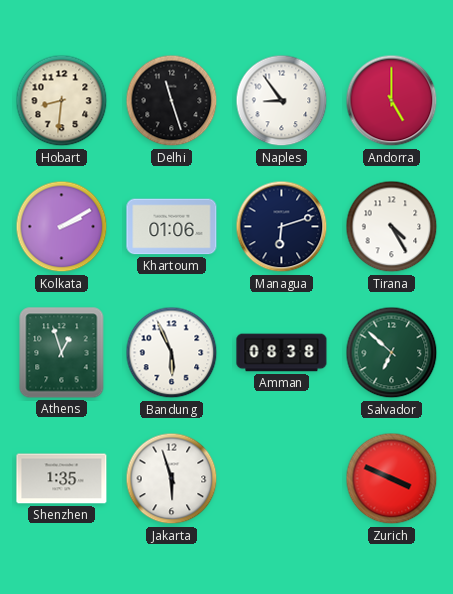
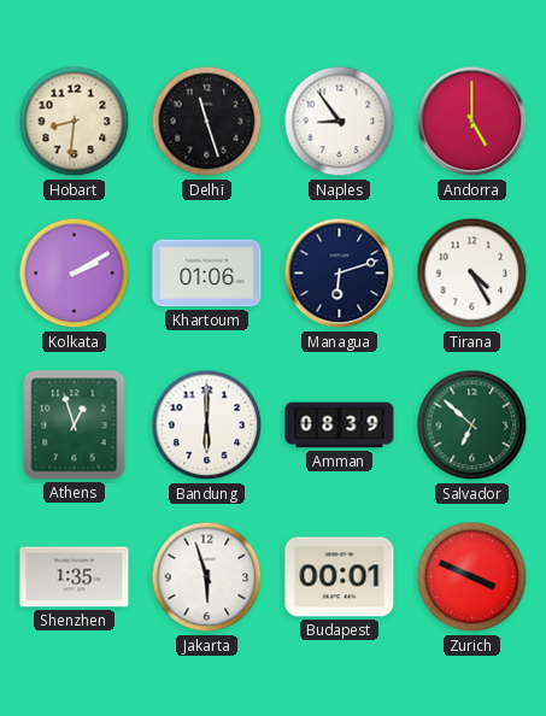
Bandung: 5:56 -> 6:00 (207, 426)
Amman: 08:38 -> 08:39 (340, 426)
Budapest: none -> 00:01 (340, 577)
